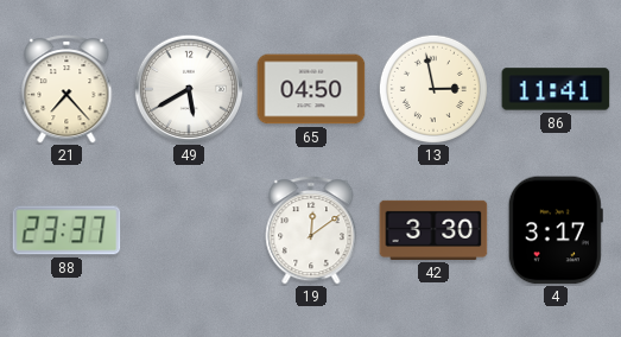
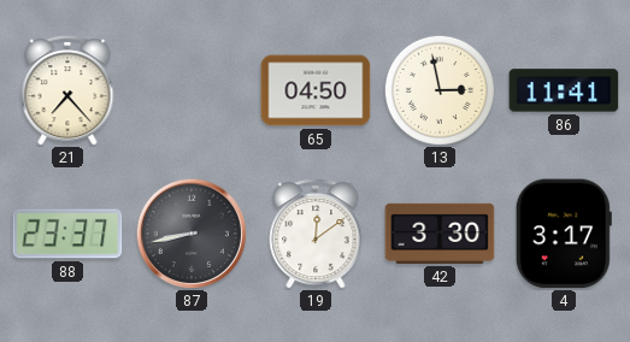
49: 5:40 -> none (188, 88)
87: none -> 8:43 (190, 232)
